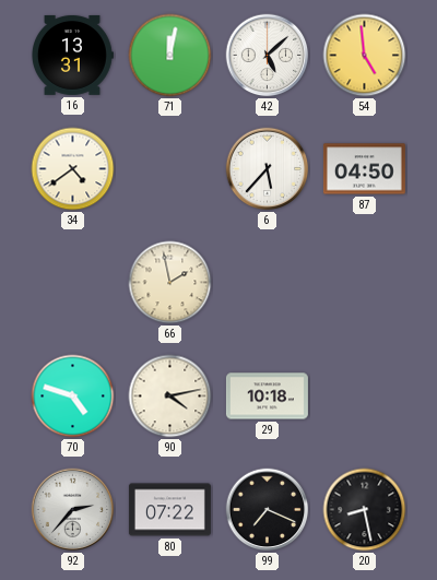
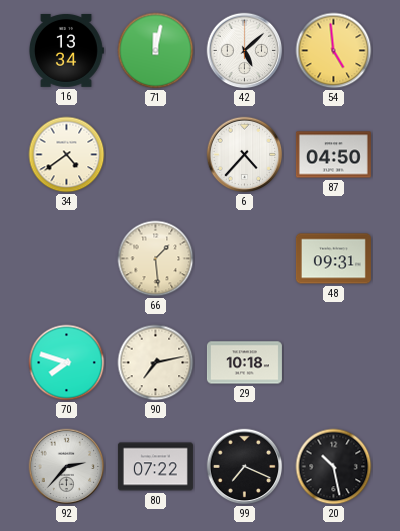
16: 13:31 -> 13:34 (67, 50)
6: 5:37 -> 4:37 (245, 155)
66: 1:58 -> 1:29 (156, 259)
48: none -> 09:31 (333, 259)
70: 4:48 -> 7:48 (67, 363)
90: 4:13 -> 7:13 (156, 363)
20: 8:28 -> 10:28 (334, 467)
